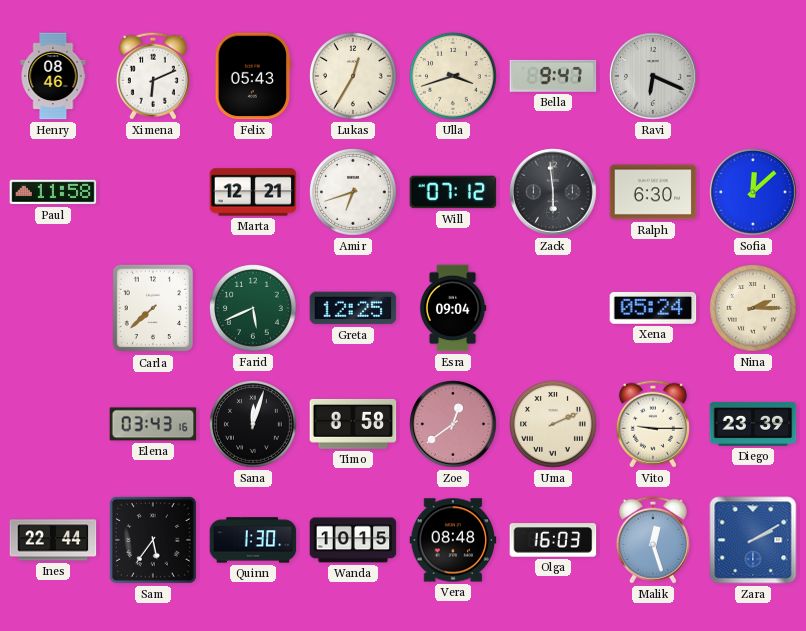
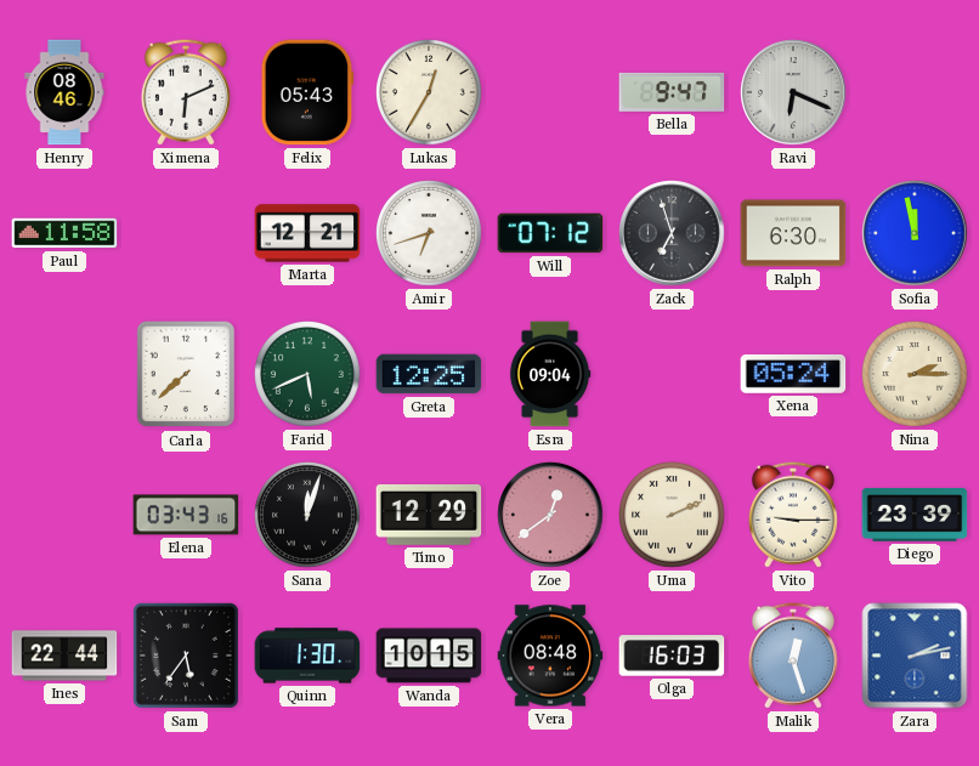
Ulla: 3:42 -> none (454, 77)
Zack: 5:59 -> 6:57 (672, 233)
Sofia: 12:08 -> 11:58 (915, 233)
Timo: 8:58 -> 12:29 (429, 515)
Zara: 2:10 -> 2:13 (915, 656)
